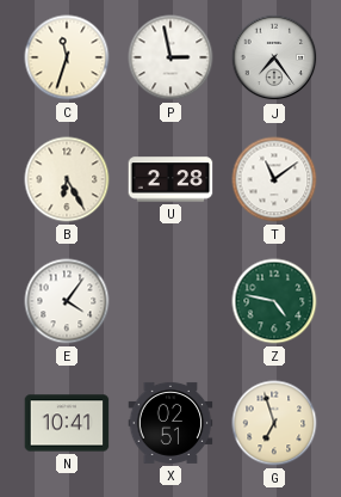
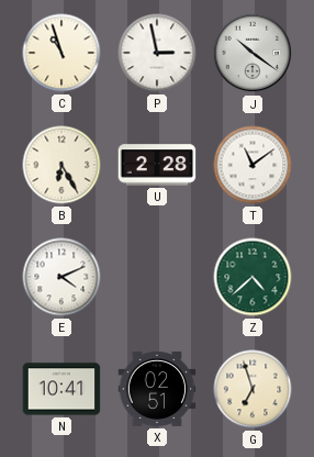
C: 11:33 -> 10:57 (61, 53)
J: 7:24 -> 10:21 (253, 53)
E: 4:06 -> 4:11 (61, 277)
Z: 4:47 -> 4:38 (253, 277)
